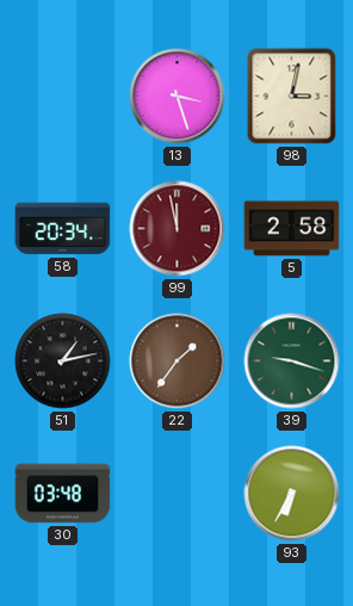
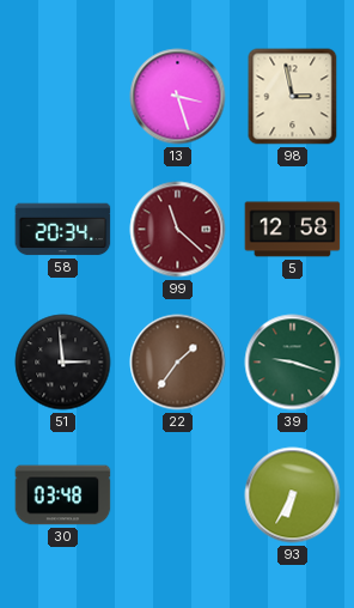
98: 3:02 -> 2:58 (293, 97)
99: 11:58 -> 11:22 (178, 230)
5: 2:58 -> 12:58 (293, 230)
51: 1:13 -> 2:59 (63, 363)
